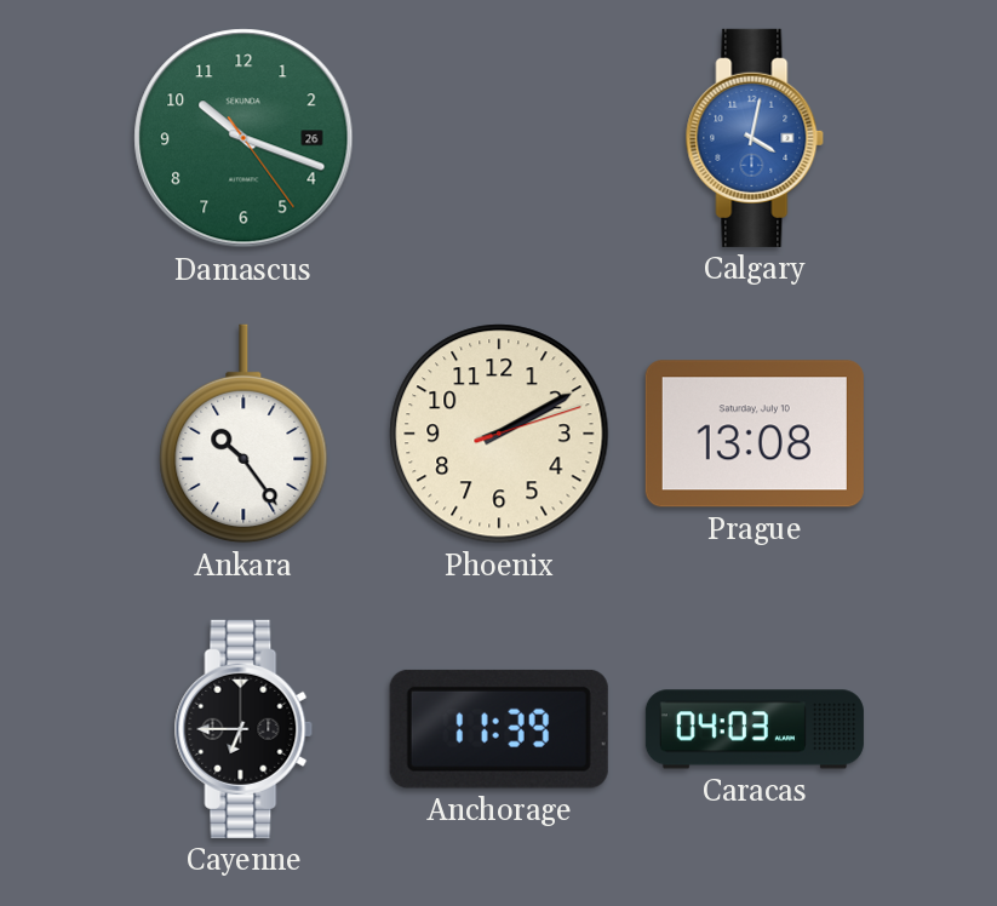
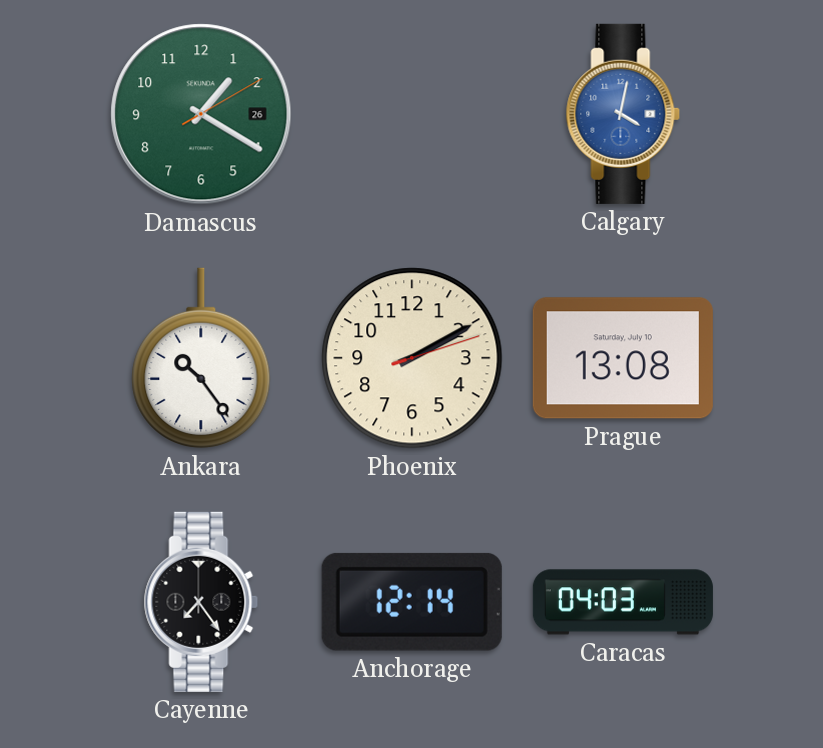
Damascus: 10:18 -> 1:20 (201, 114)
Cayenne: 6:45 -> 7:24 (201, 602)
Anchorage: 11:39 -> 12:14 (412, 602)
